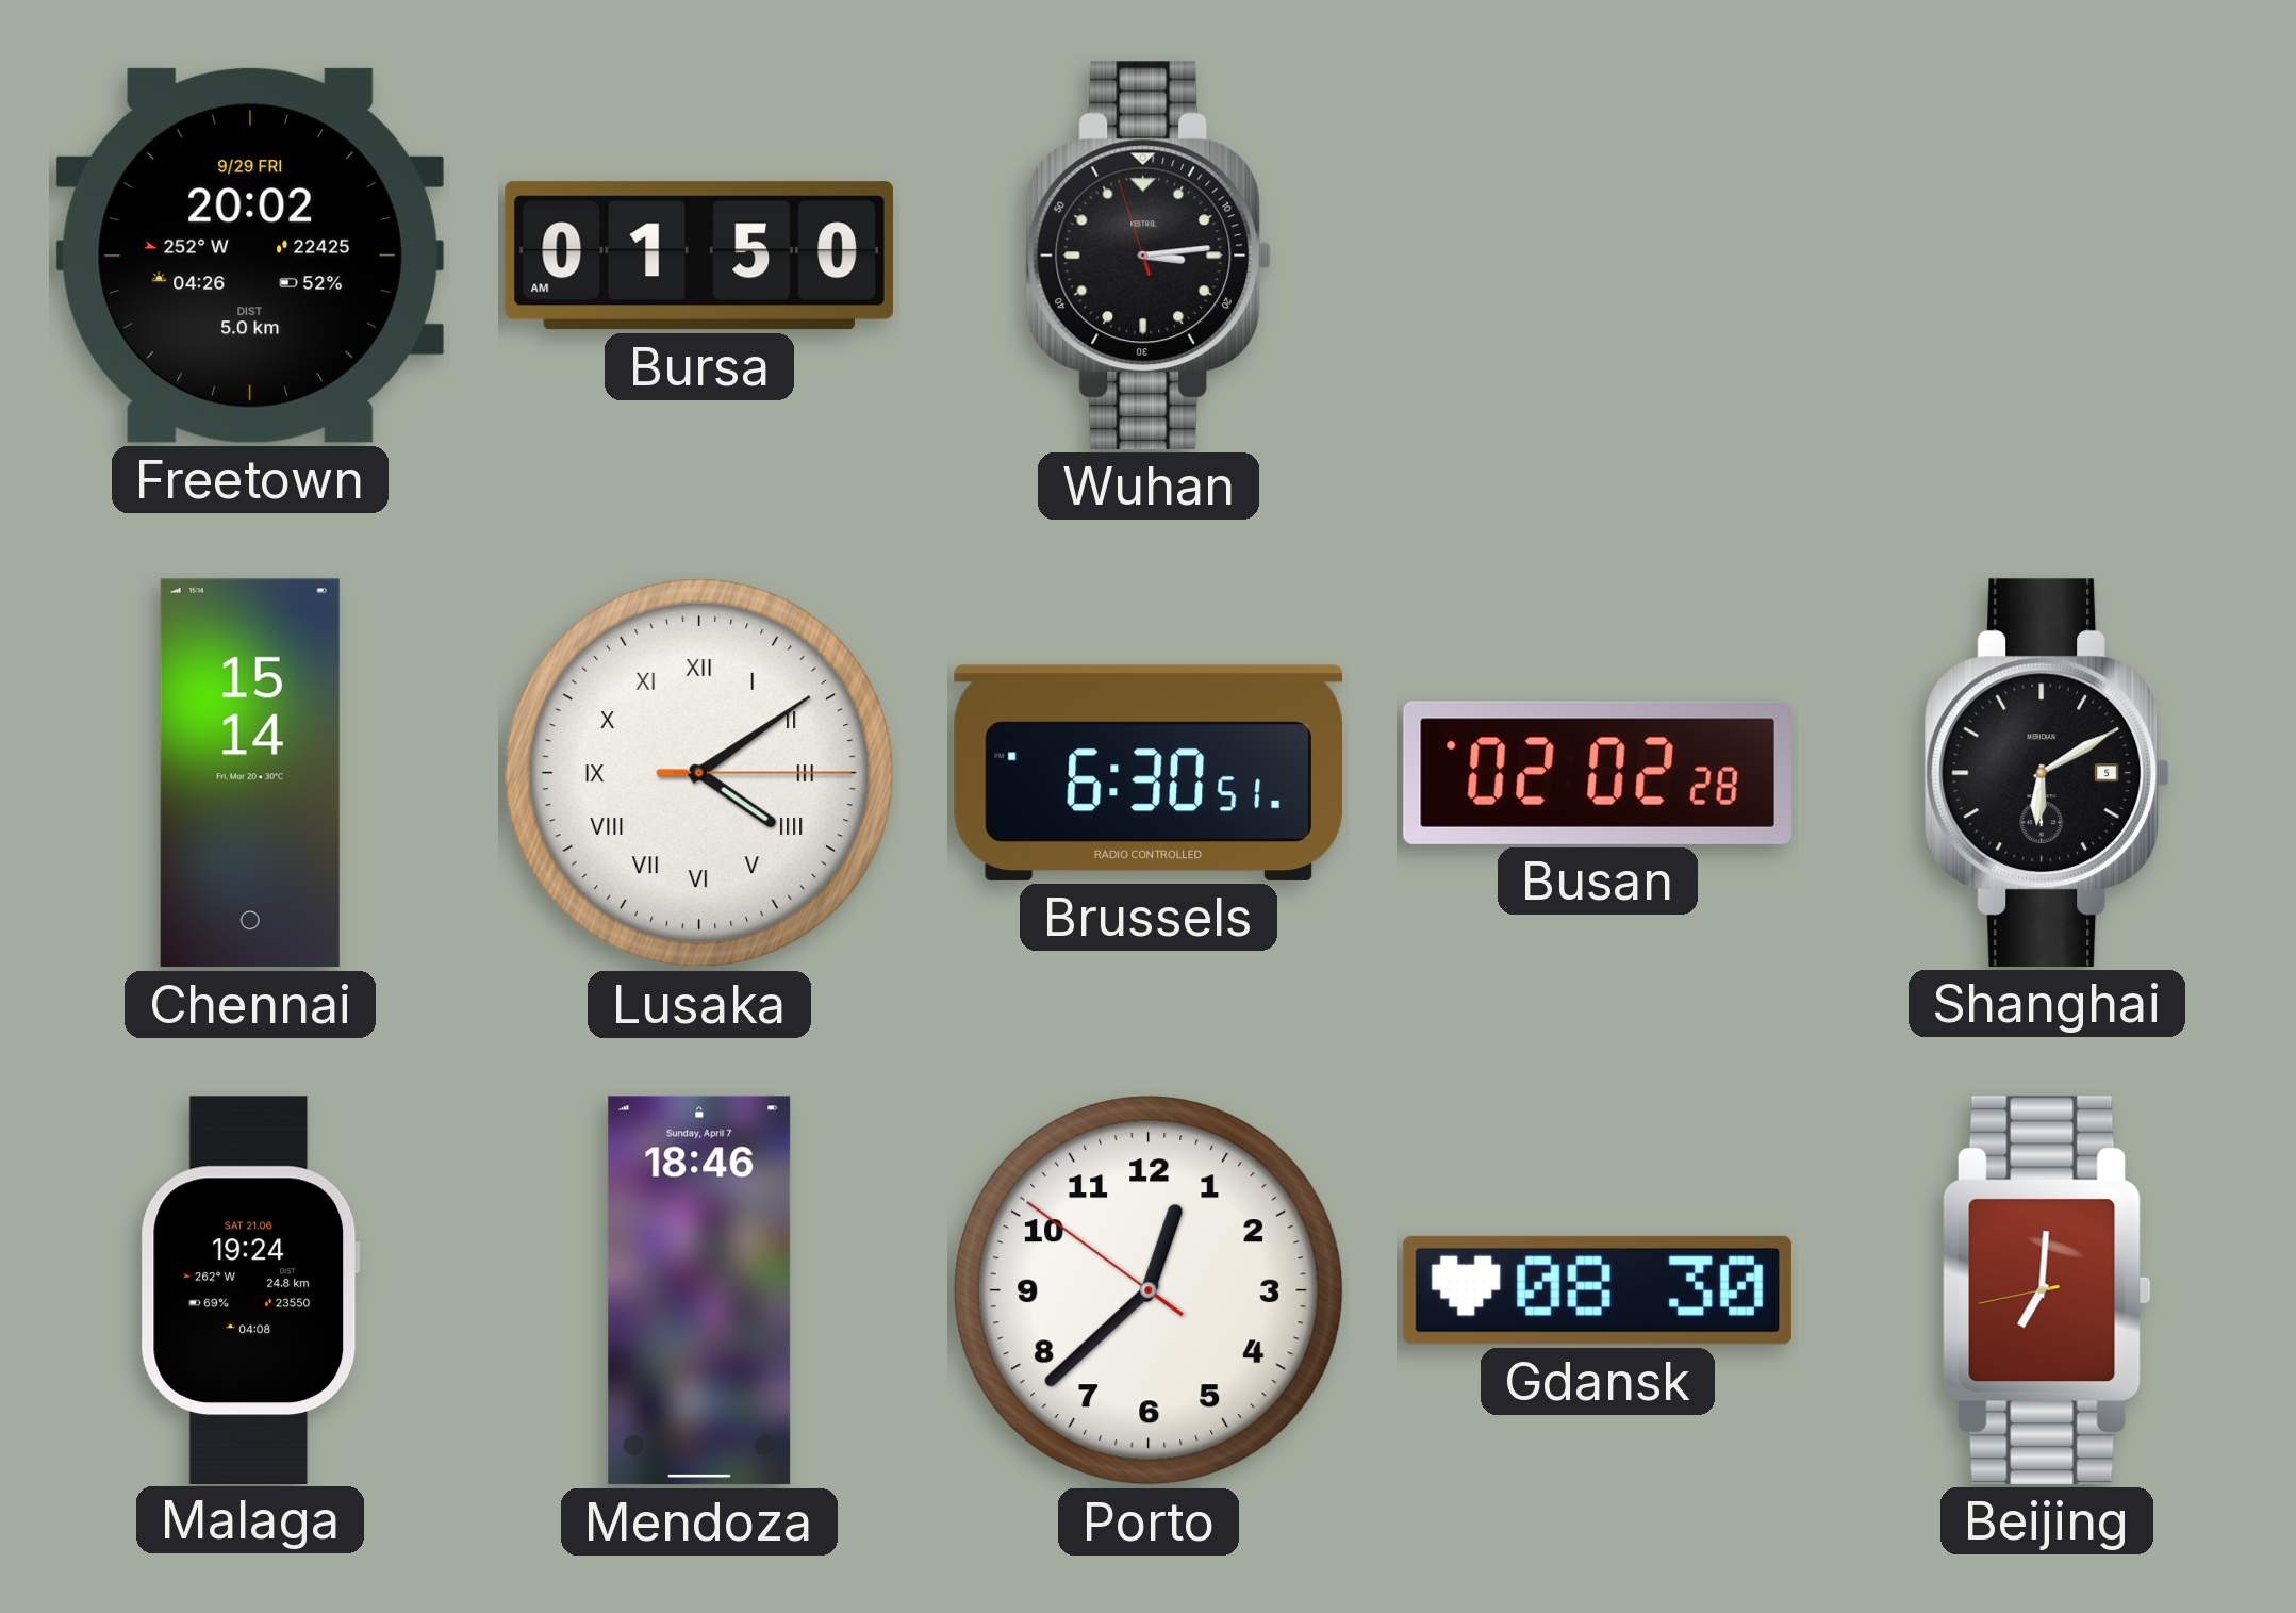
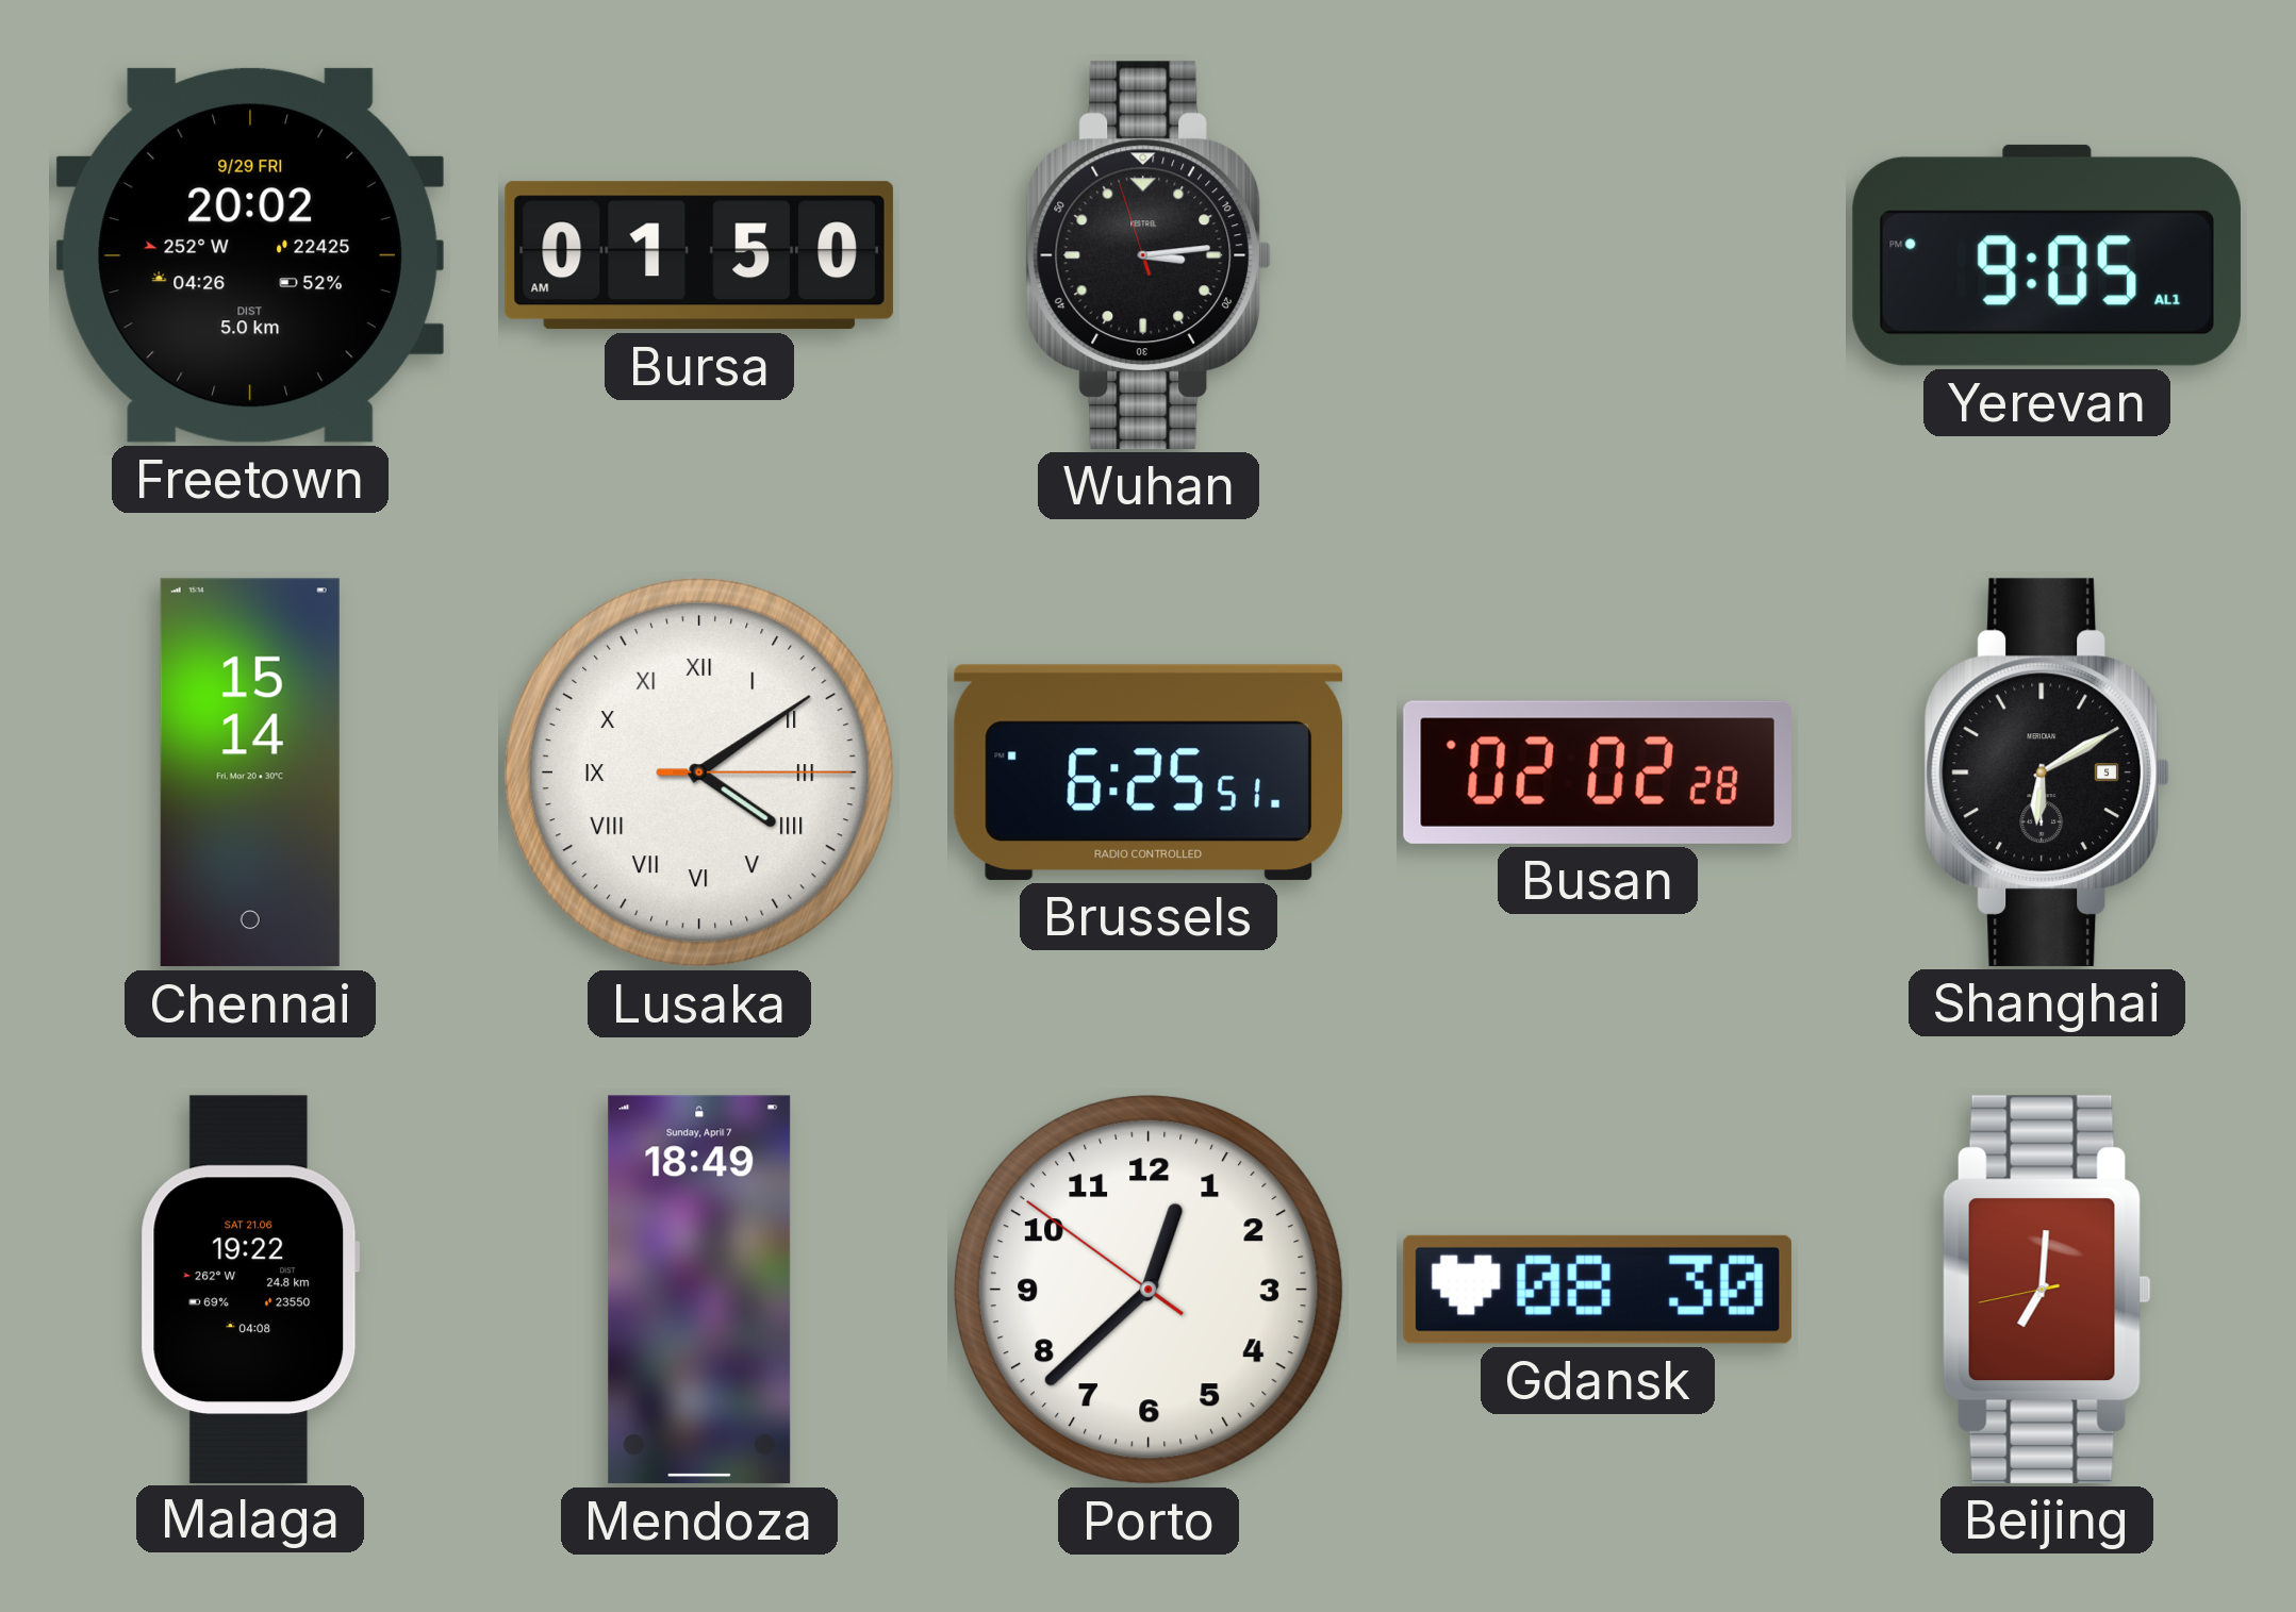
Yerevan: none -> 9:05 (2047, 255)
Brussels: 6:30 -> 6:25 (1149, 772)
Malaga: 19:24 -> 19:22 (250, 1289)
Mendoza: 18:46 -> 18:49 (699, 1290)
